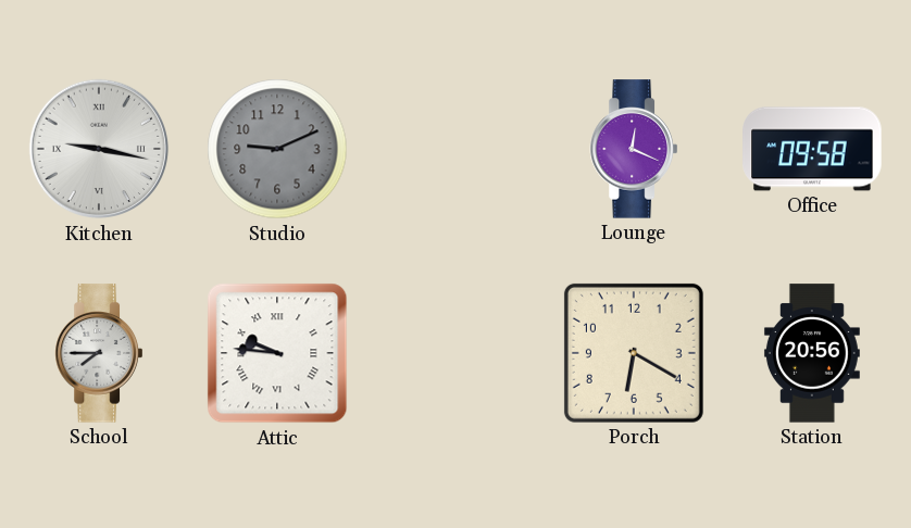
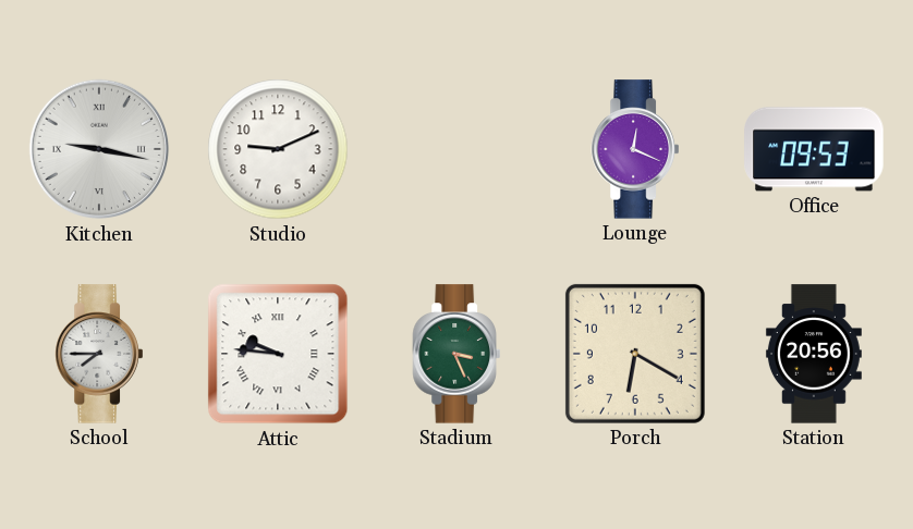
Studio dial: grey -> white (278, 149)
Office: 09:58 -> 09:53 (814, 149)
Stadium: none -> 3:26 (456, 354)
